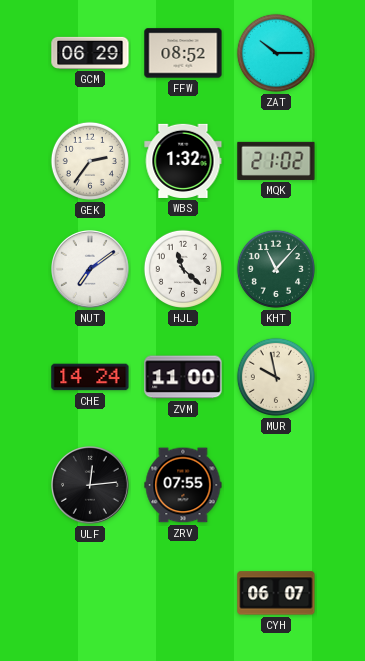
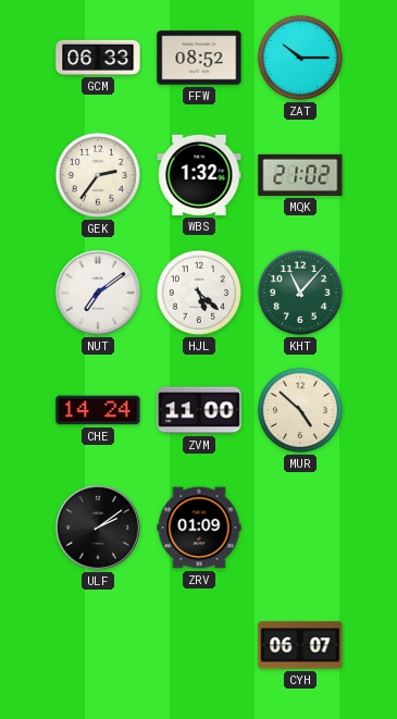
GCM: 06:29 -> 06:33 (98, 58)
HJL: 11:22 -> 5:22 (199, 293)
MUR: 9:58 -> 4:52 (300, 410)
ULF: 12:14 -> 2:09 (99, 529)
ZRV: 07:55 -> 01:09 (199, 528)
